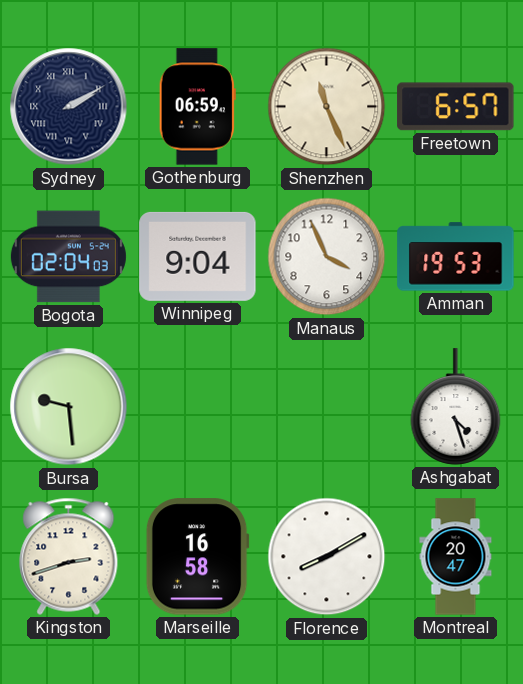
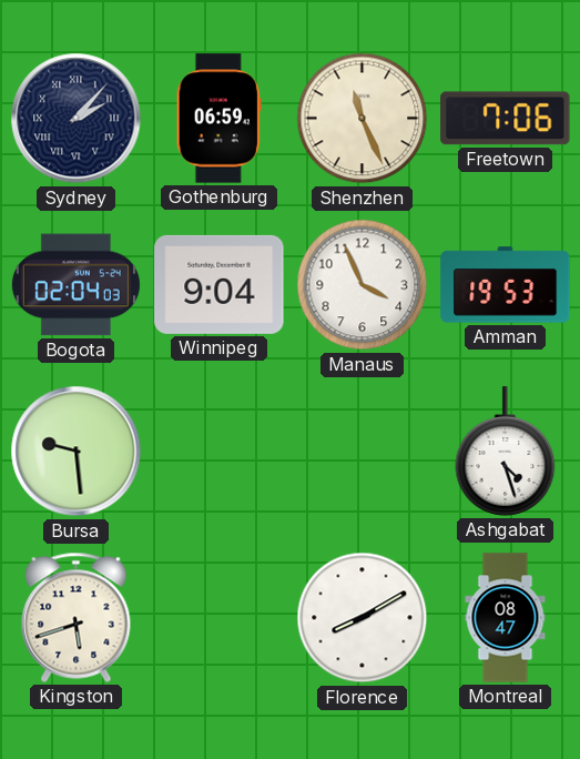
Sydney: 2:10 -> 2:07 (77, 119)
Freetown: 6:57 -> 7:06 (506, 119)
Kingston: 2:42 -> 5:42 (77, 617)
Marseille: 16:58 -> none (197, 557)
Montreal: 20:47 -> 08:47 (506, 618)
